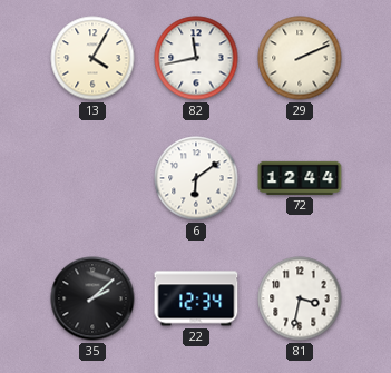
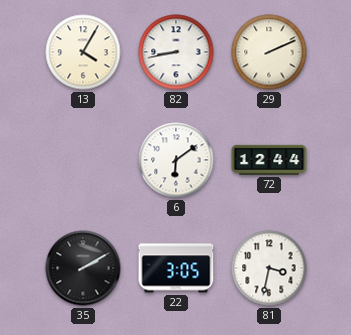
82: 11:43 -> 8:43 (176, 52)
35: 2:08 -> 2:10 (83, 268)
22: 12:34 -> 3:05 (176, 268)
